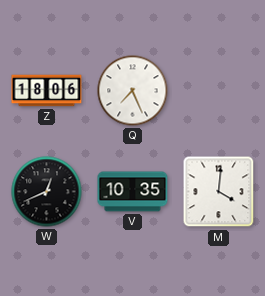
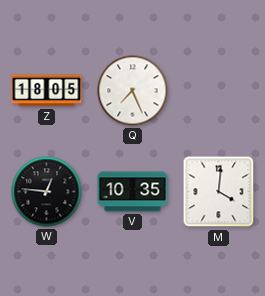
Z: 18:06 -> 18:05 (47, 91)
W: 12:41 -> 12:46 (47, 192)
